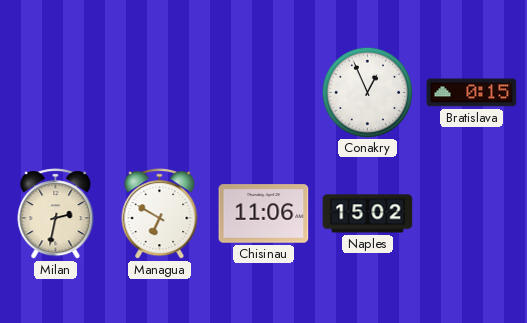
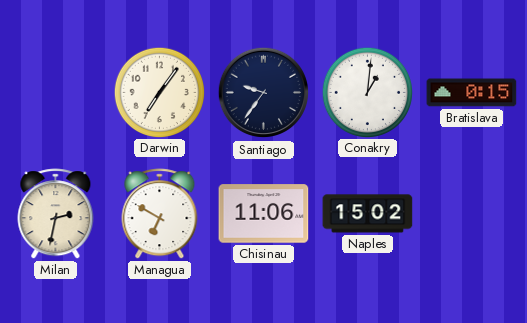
Darwin: none -> 7:06 (159, 92)
Santiago: none -> 9:36 (264, 93)
Conakry: 12:56 -> 1:01 (367, 92)
